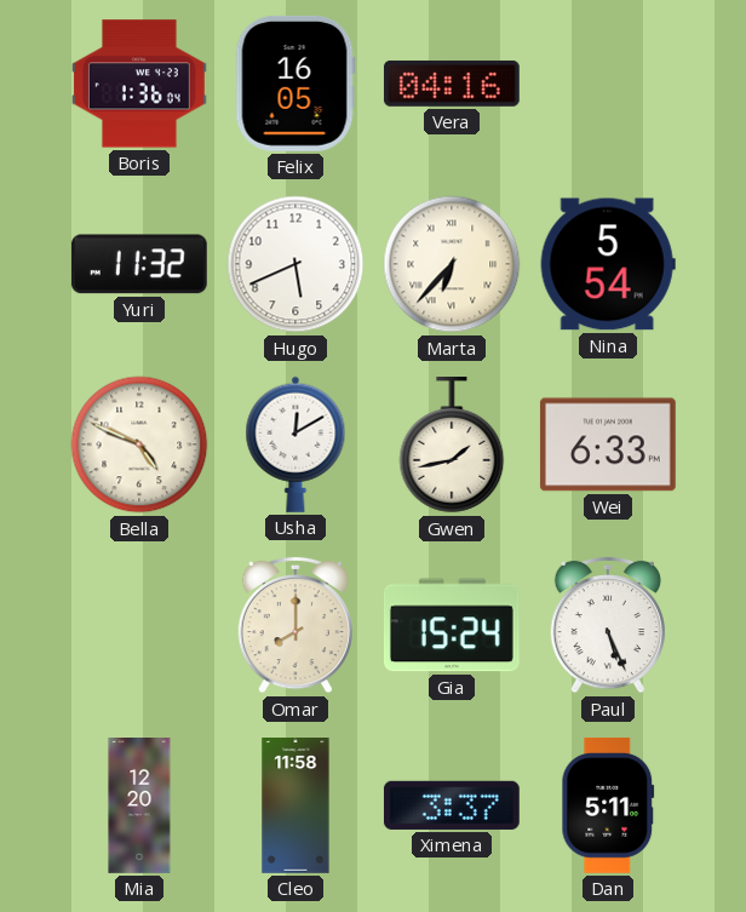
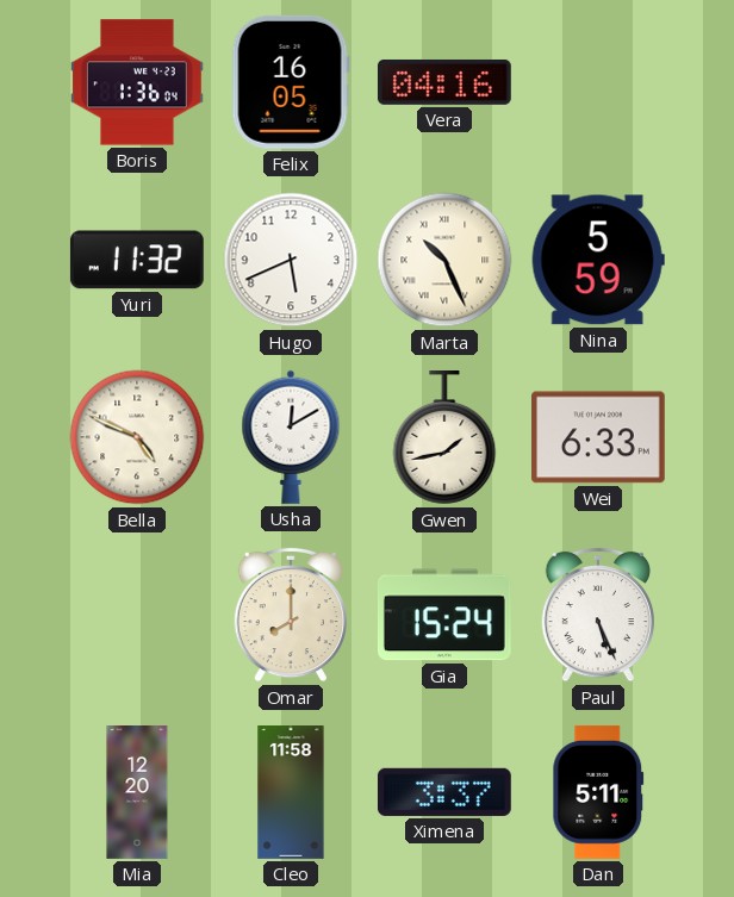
Marta: 6:37 -> 10:26 (444, 260)
Nina: 5:54 -> 5:59 (598, 260)
